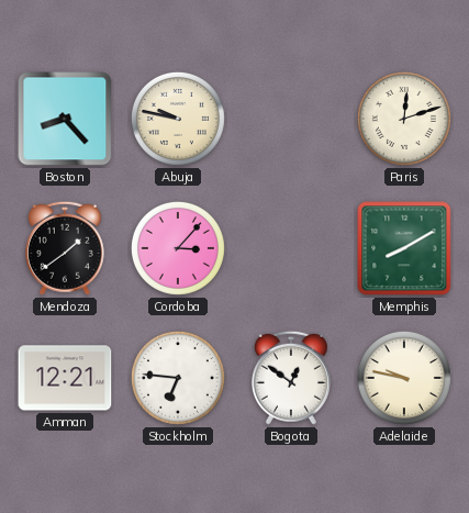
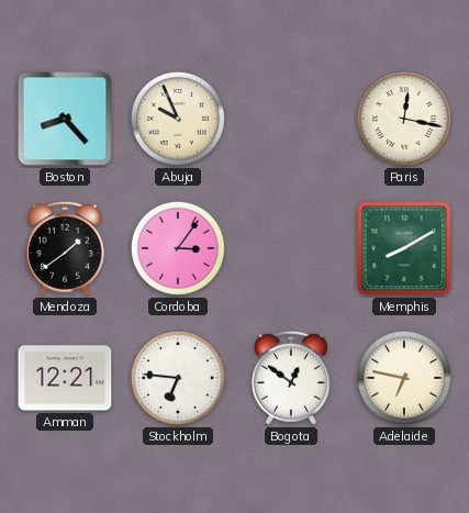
Abuja: 9:47 -> 9:56 (178, 119)
Paris: 12:12 -> 12:17 (404, 119)
Cordoba: 3:07 -> 3:06 (178, 248)
Adelaide: 9:47 -> 6:47 (404, 378)
